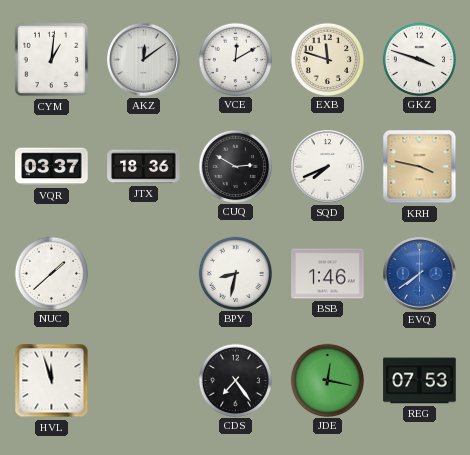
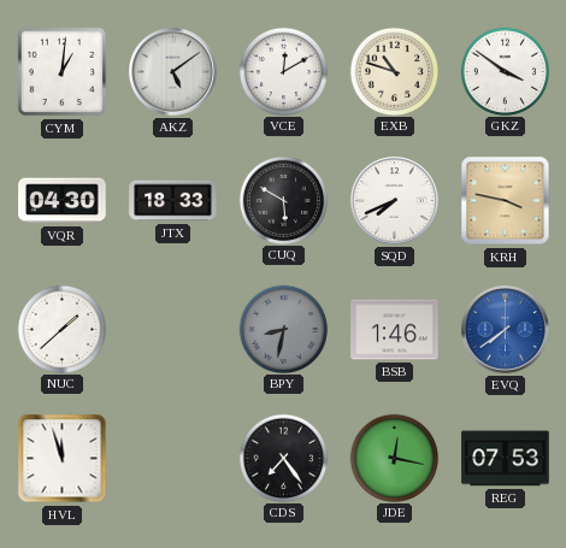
AKZ: 12:09 -> 5:09 (173, 72)
EXB: 11:48 -> 10:48 (394, 71)
GKZ: 3:48 -> 3:51 (505, 71)
VQR: 03:37 -> 04:30 (63, 201)
JTX: 18:36 -> 18:33 (173, 201)
CUQ: 2:50 -> 5:50 (283, 200)
BPY dial: white -> grey (283, 329)
